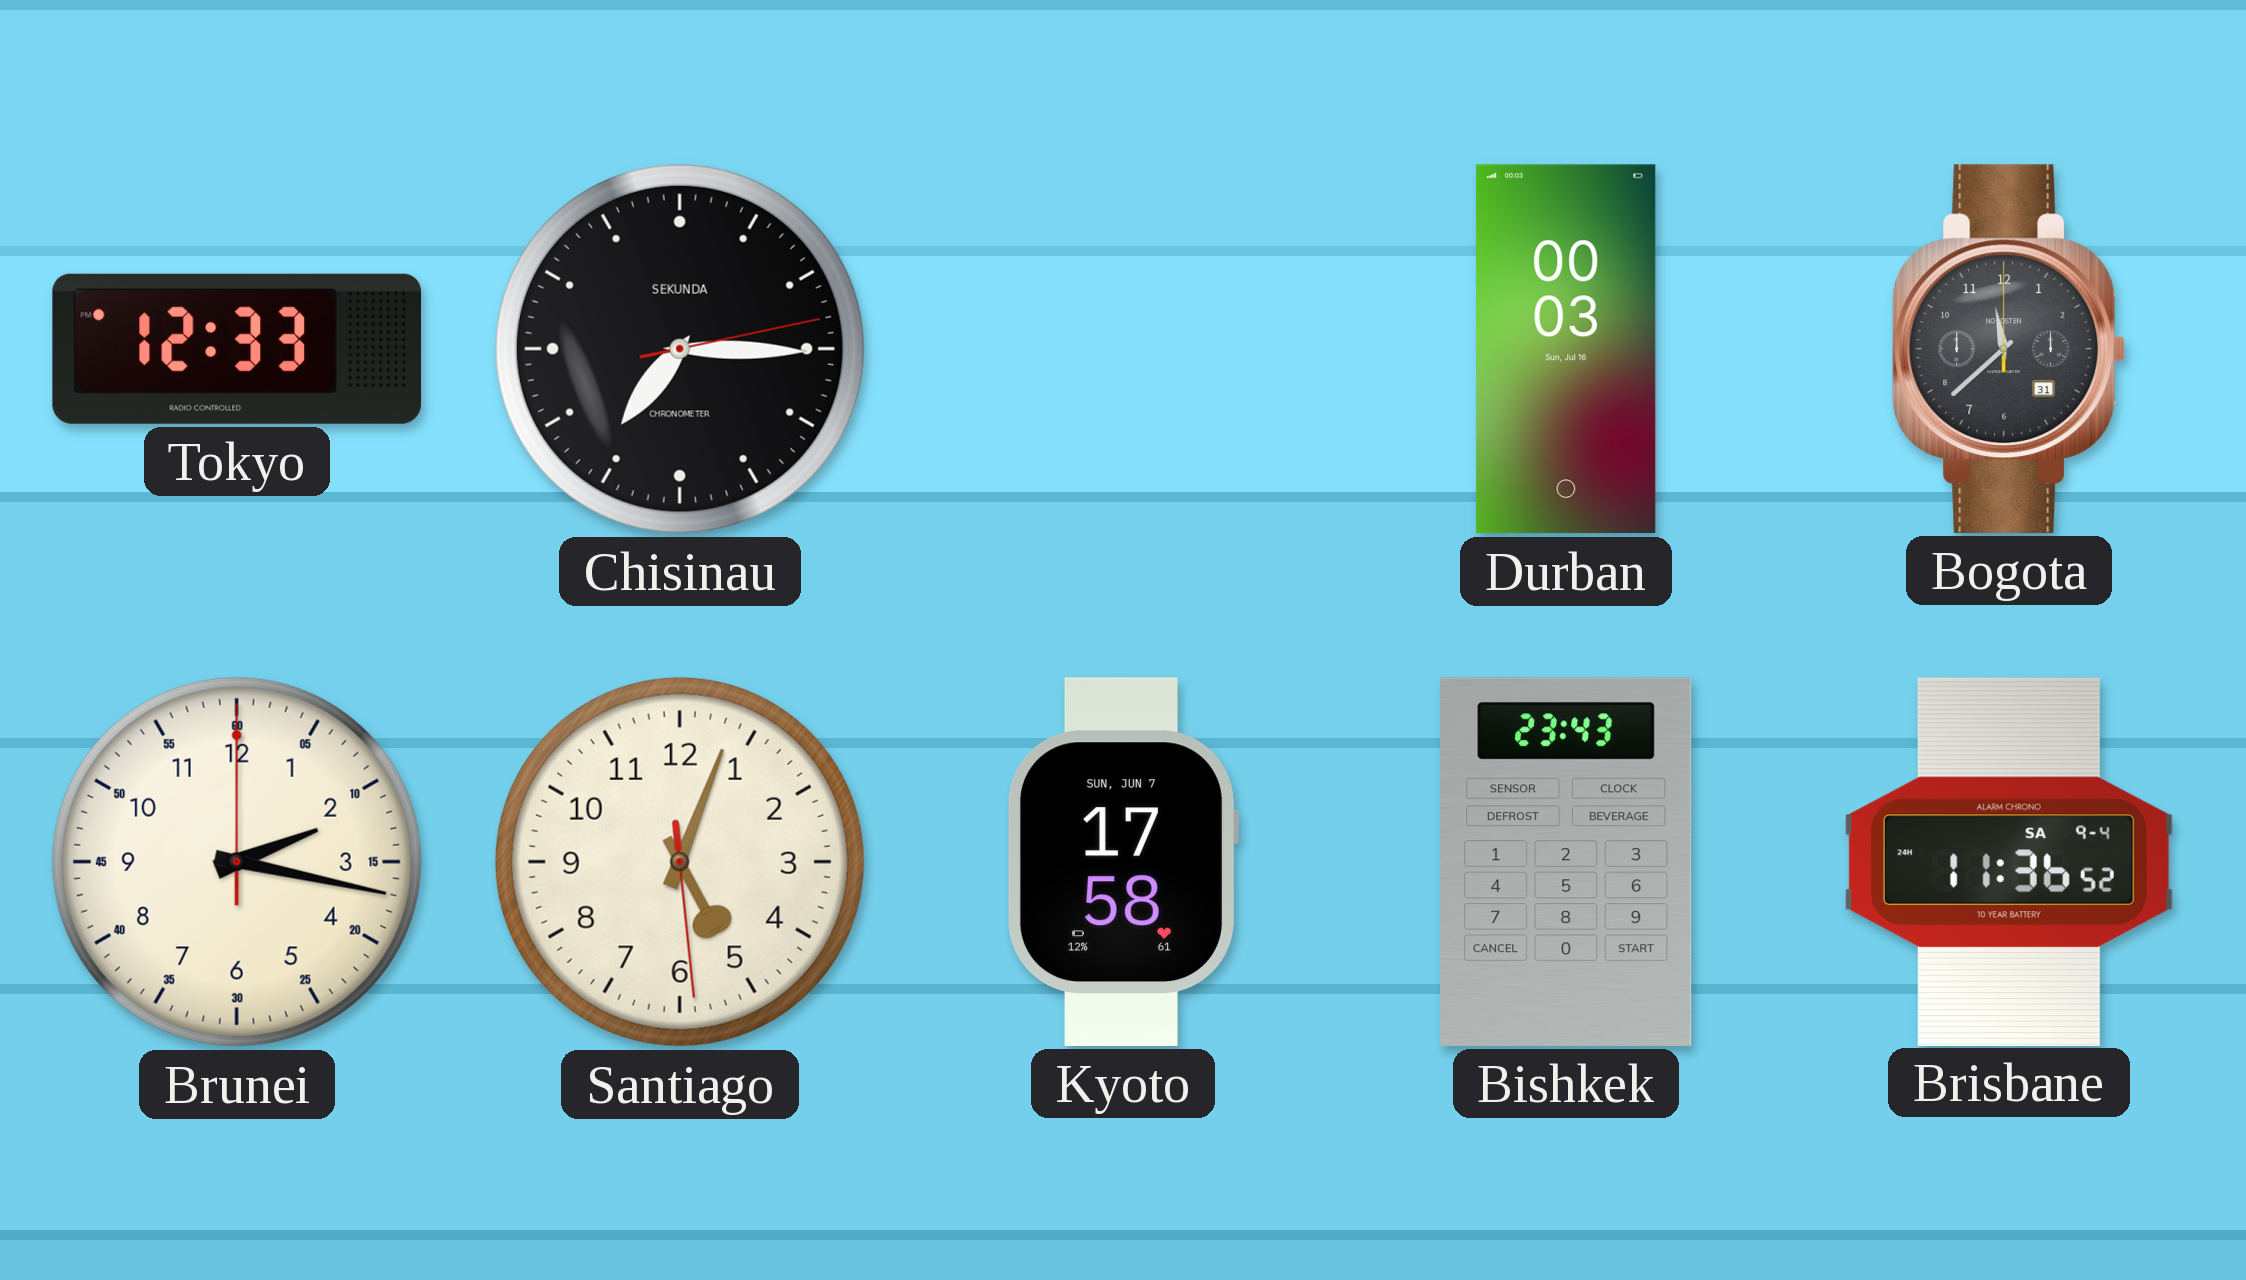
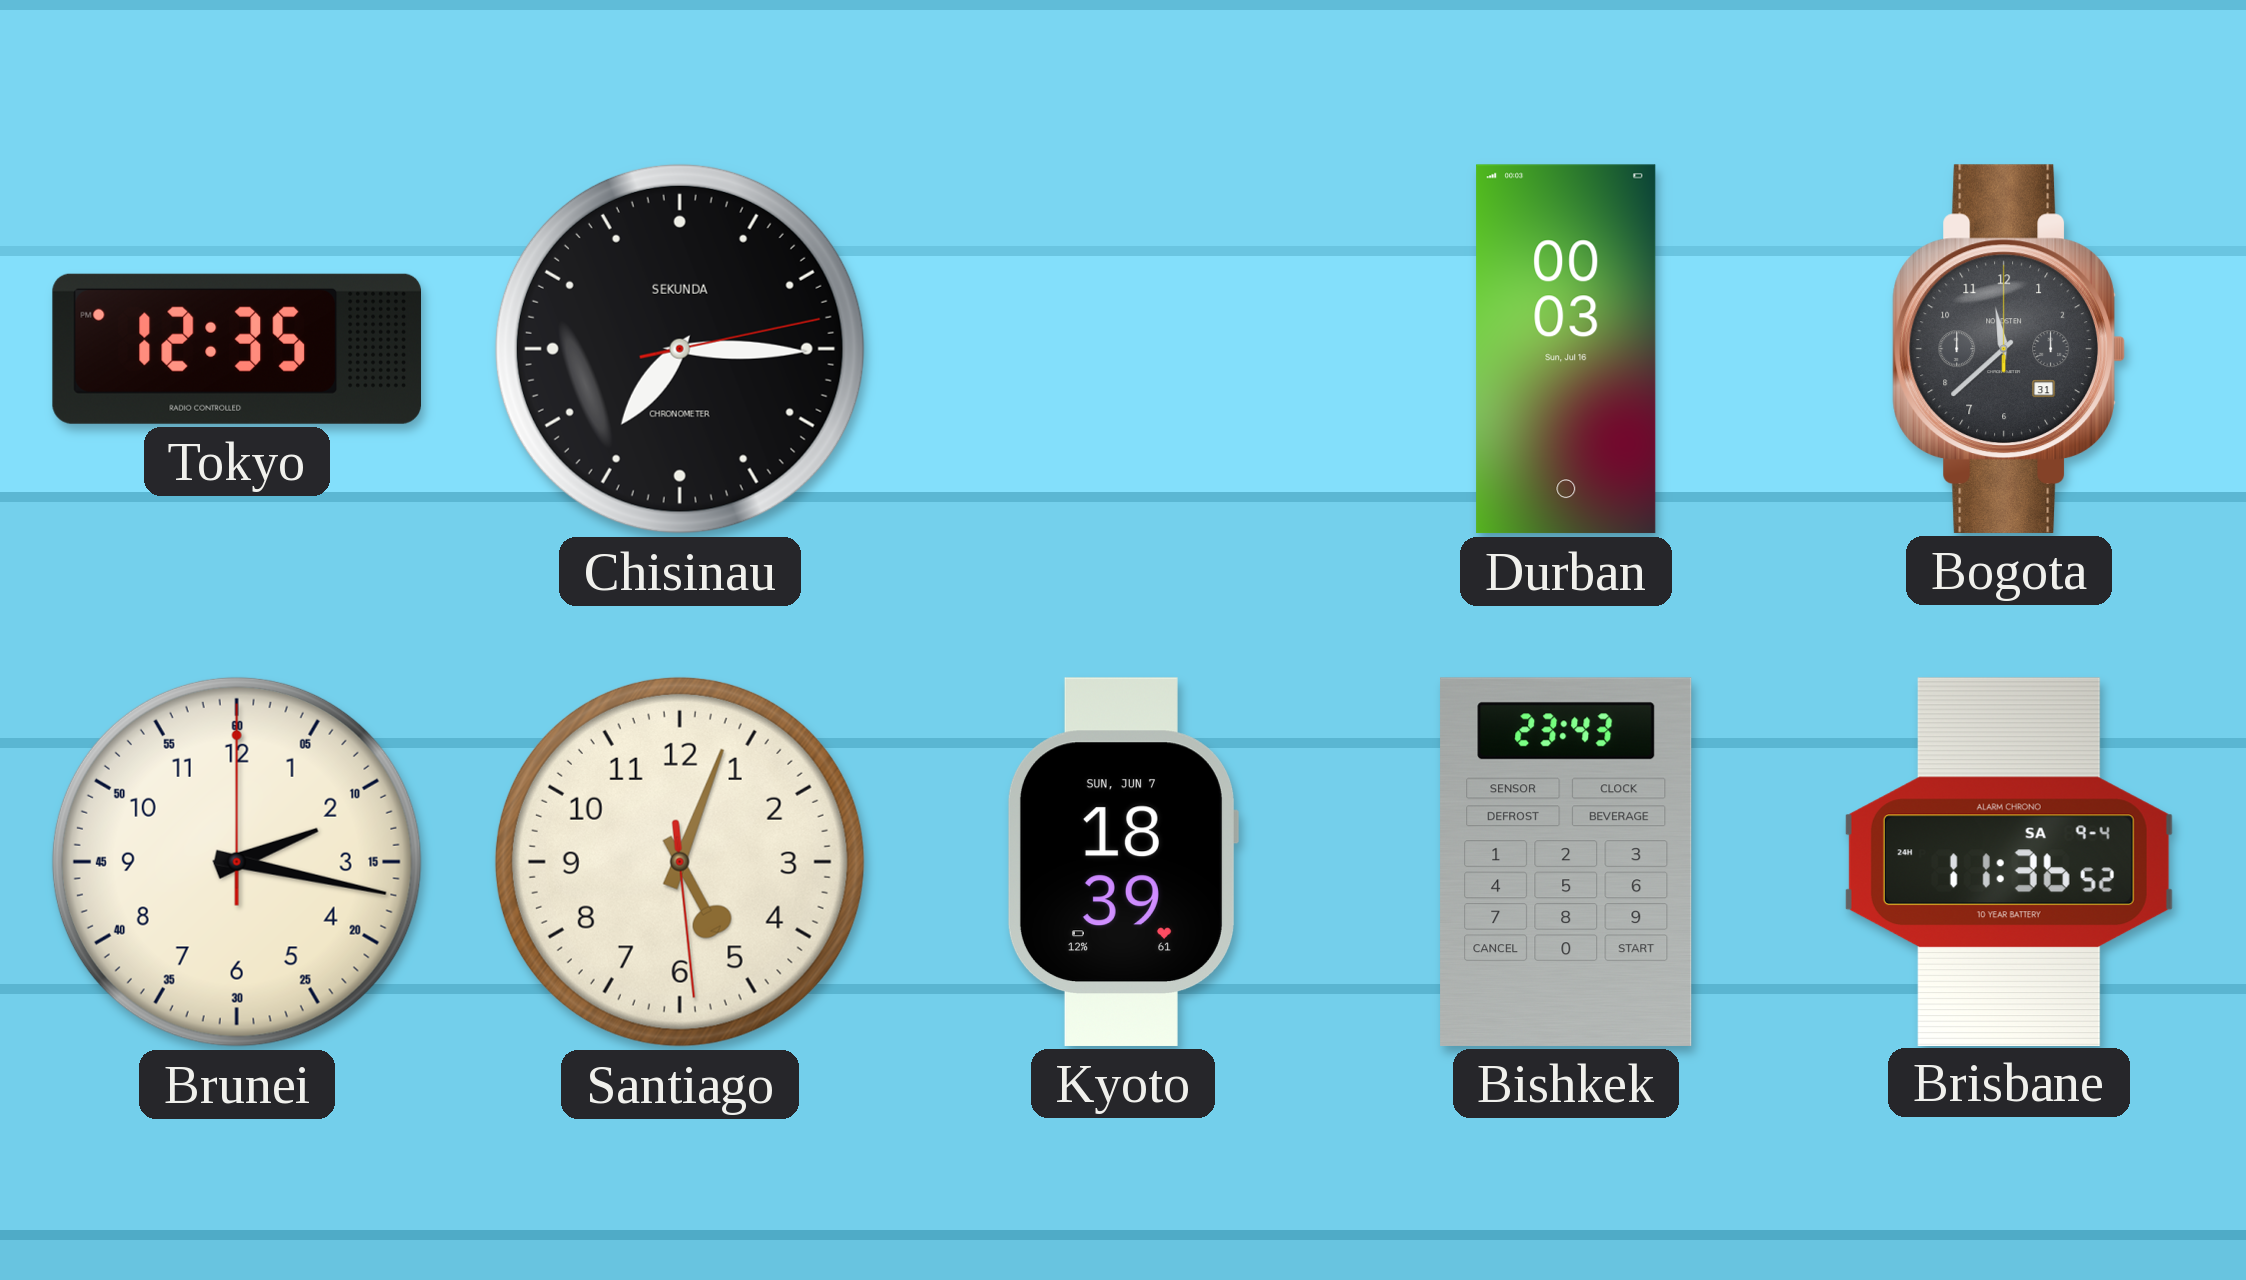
Tokyo: 12:33 -> 12:35 (236, 349)
Kyoto: 17:58 -> 18:39 (1122, 862)
